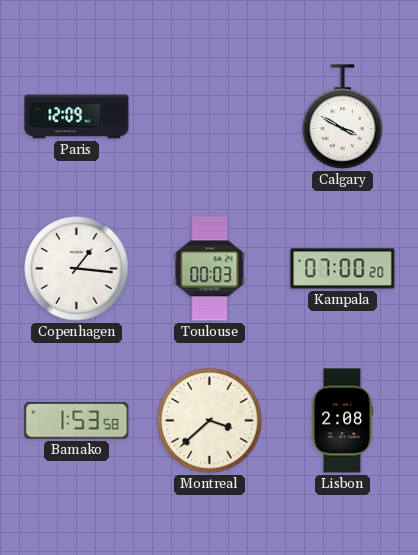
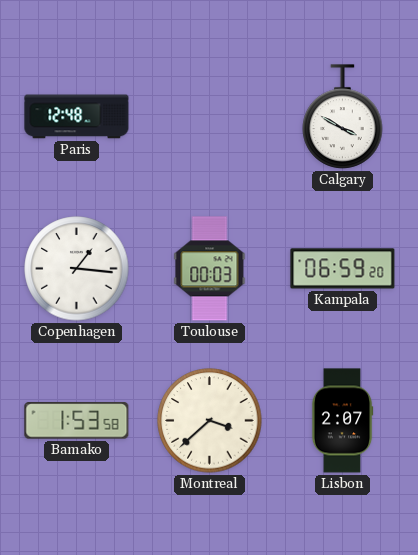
Paris: 12:09 -> 12:48 (77, 117)
Kampala: 07:00 -> 06:59 (343, 269)
Lisbon: 2:08 -> 2:07 (342, 421)
